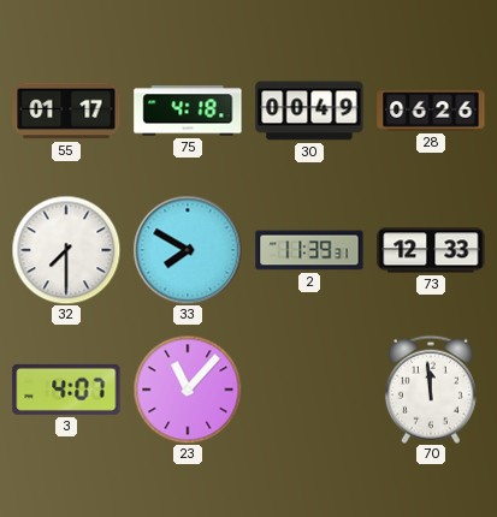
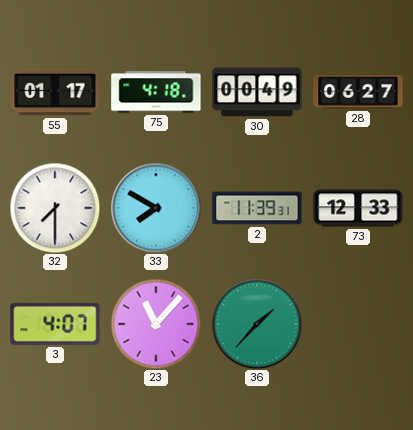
28: 06:26 -> 06:27 (358, 92)
36: none -> 1:37 (257, 324)
70: 11:59 -> none (431, 390)
